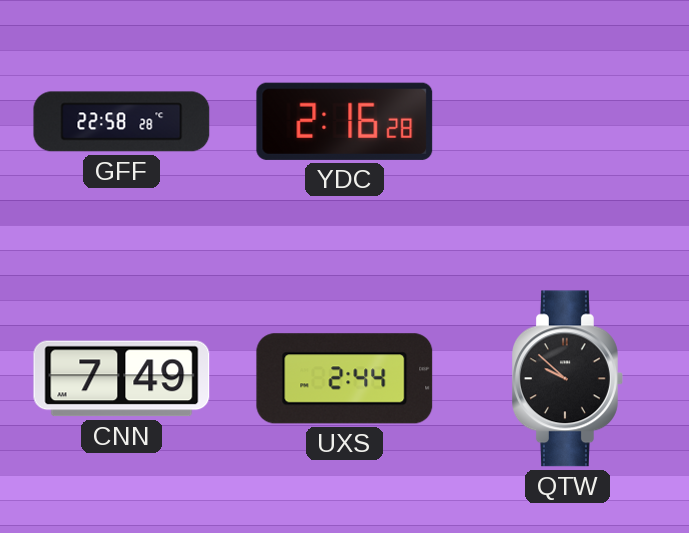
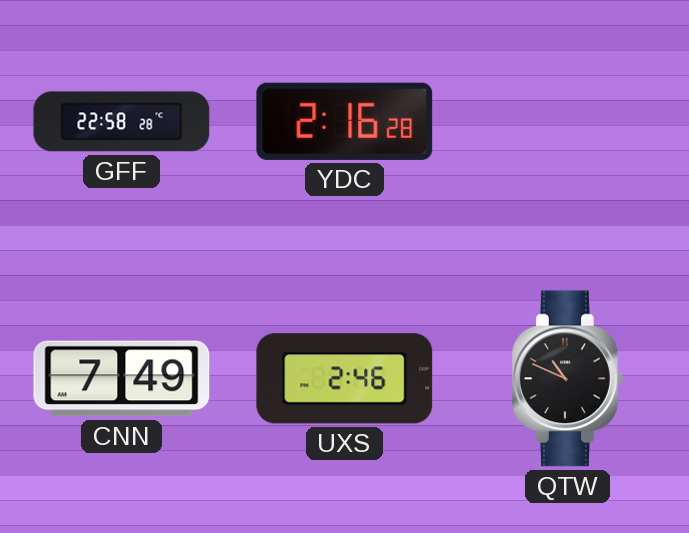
UXS: 2:44 -> 2:46 (345, 379)
QTW: 9:52 -> 10:49 (568, 379)
